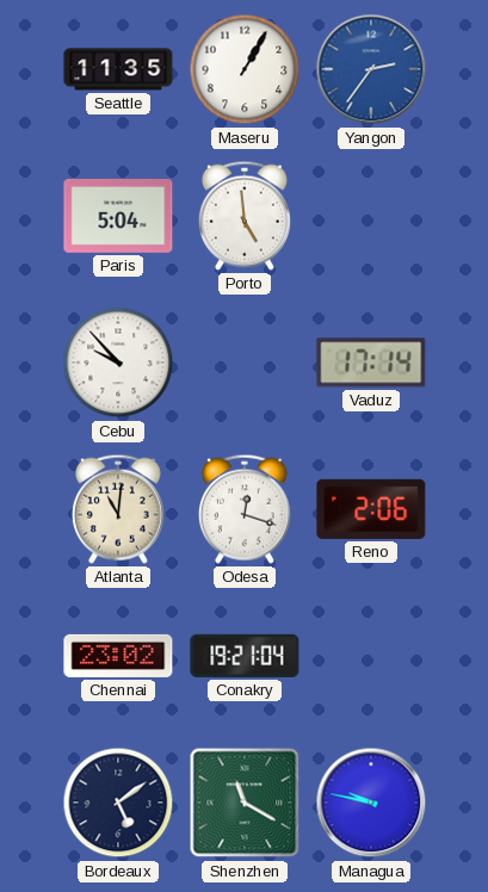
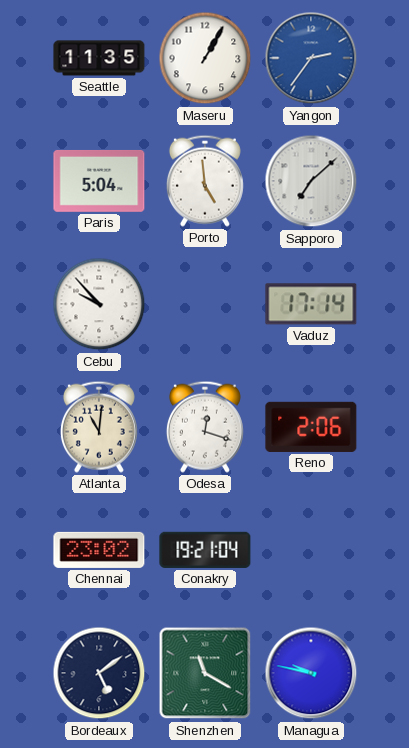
Sapporo: none -> 7:08 (311, 181)
